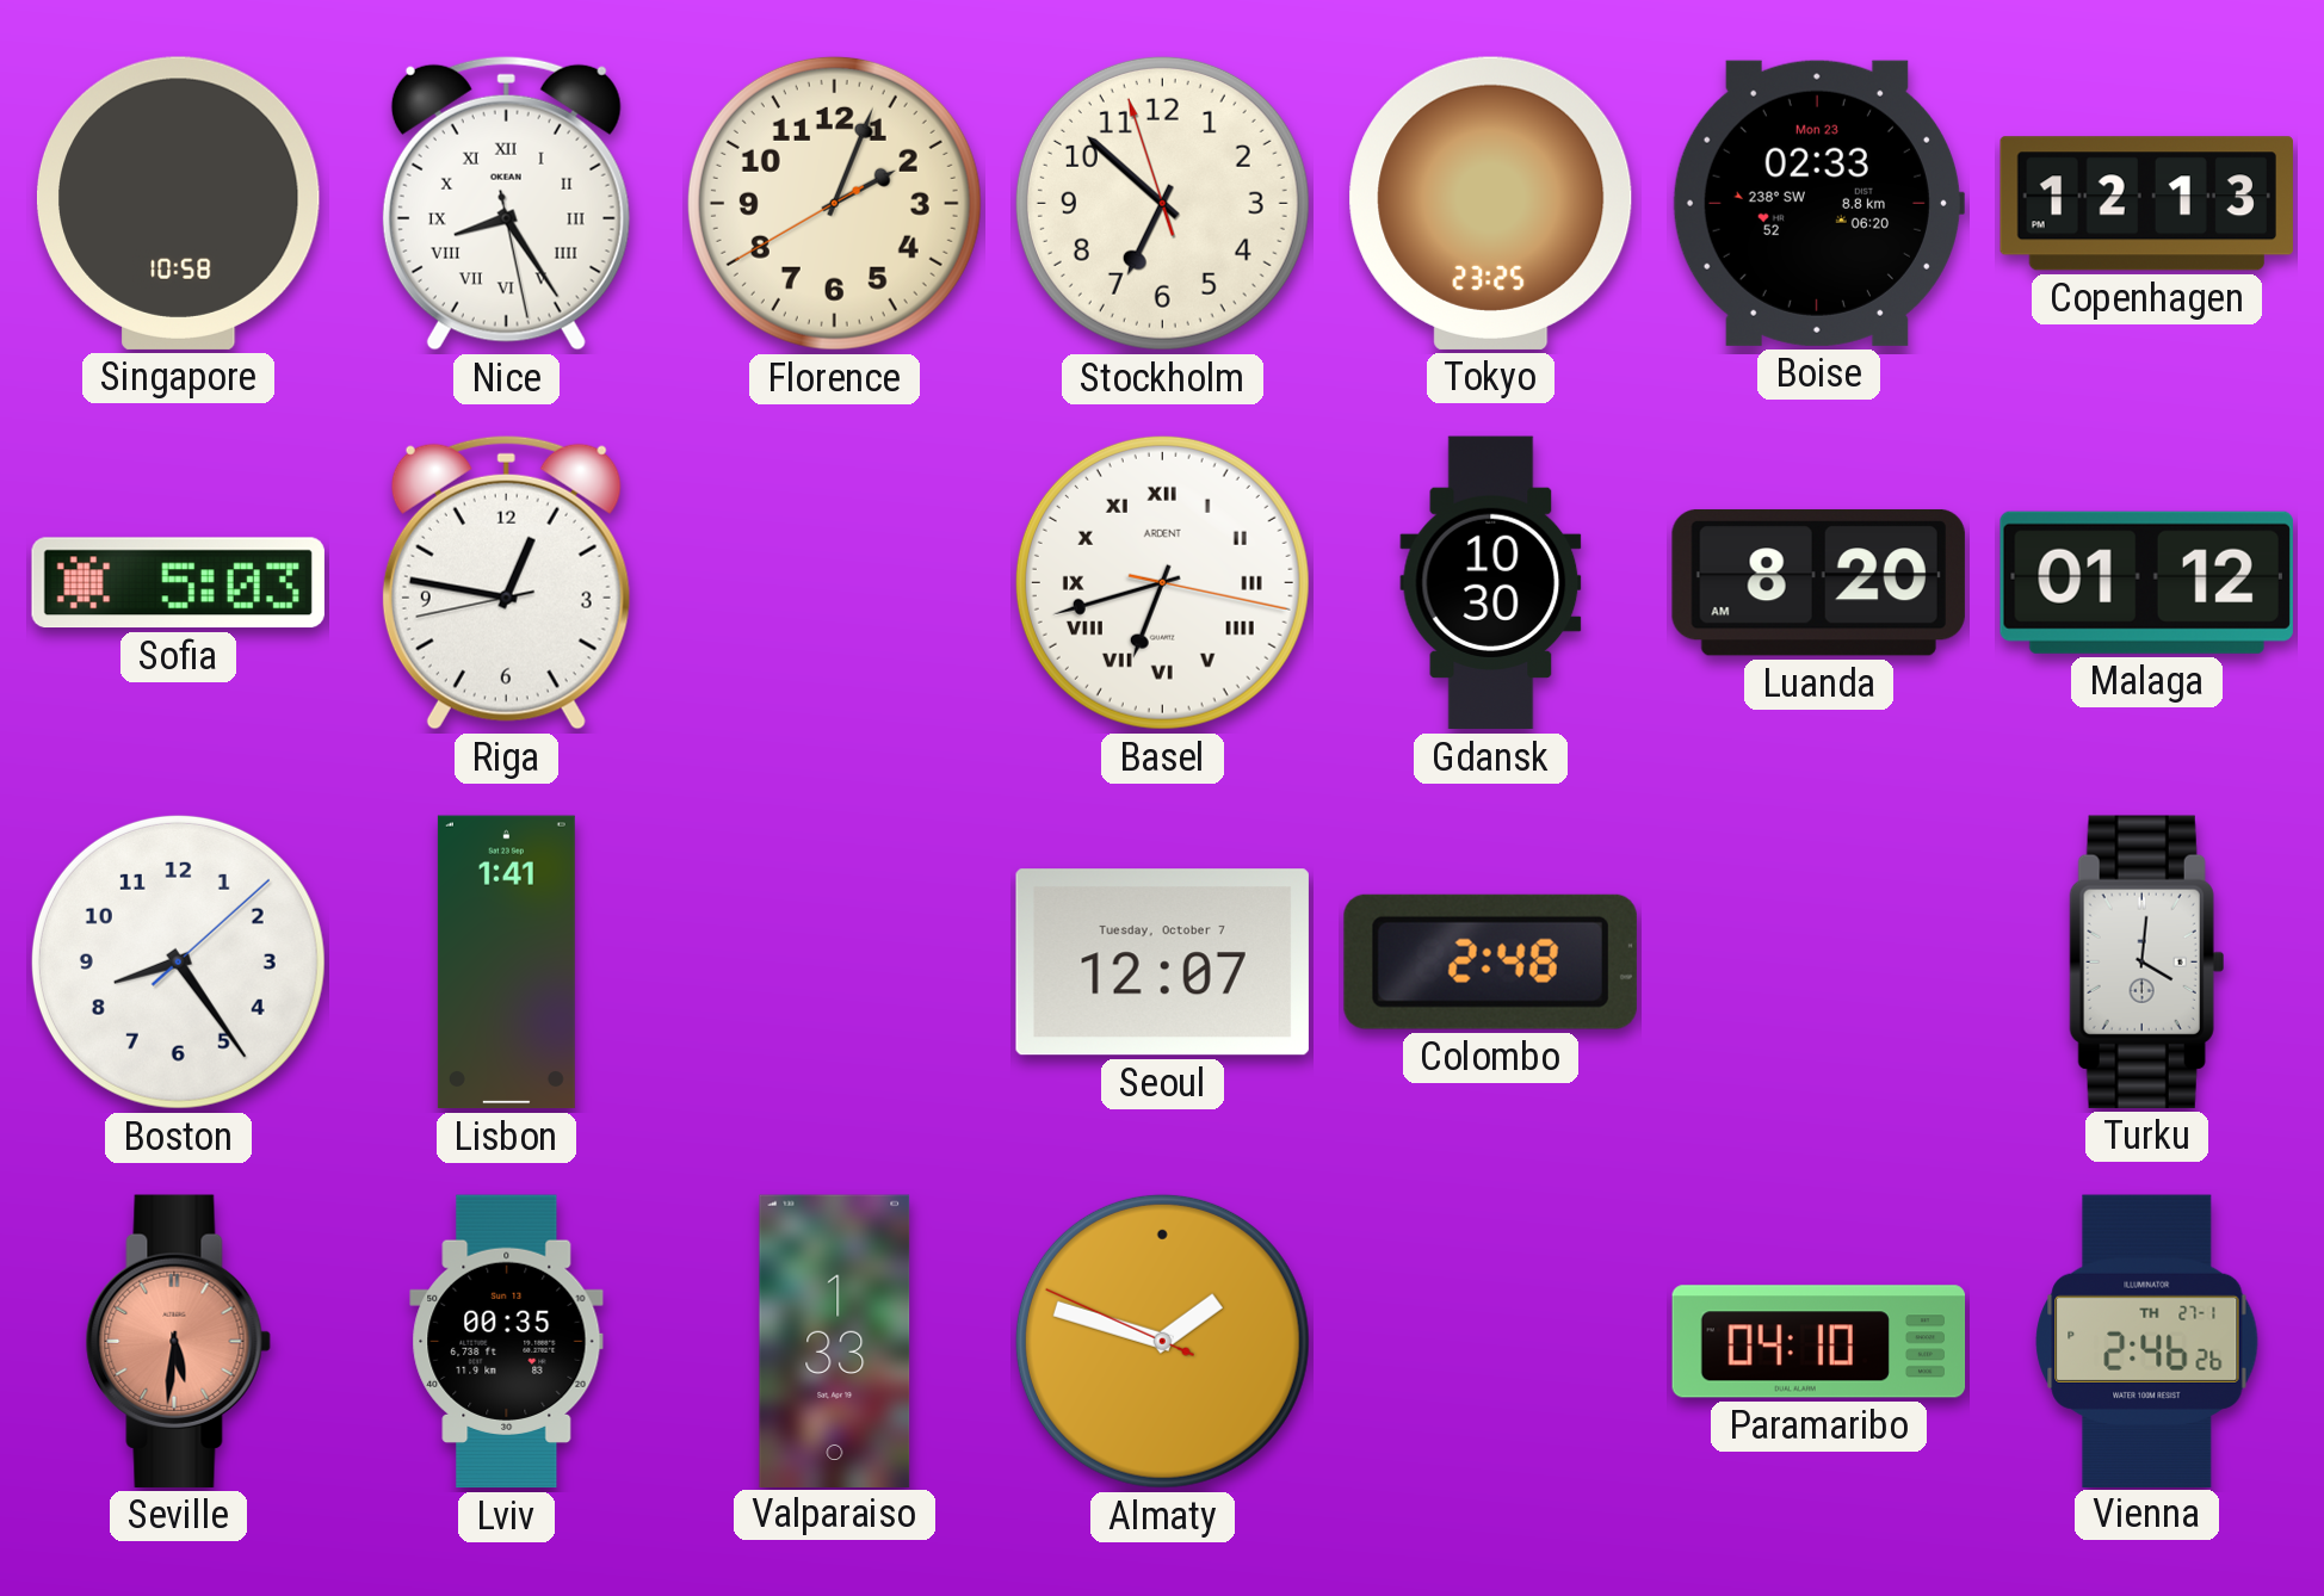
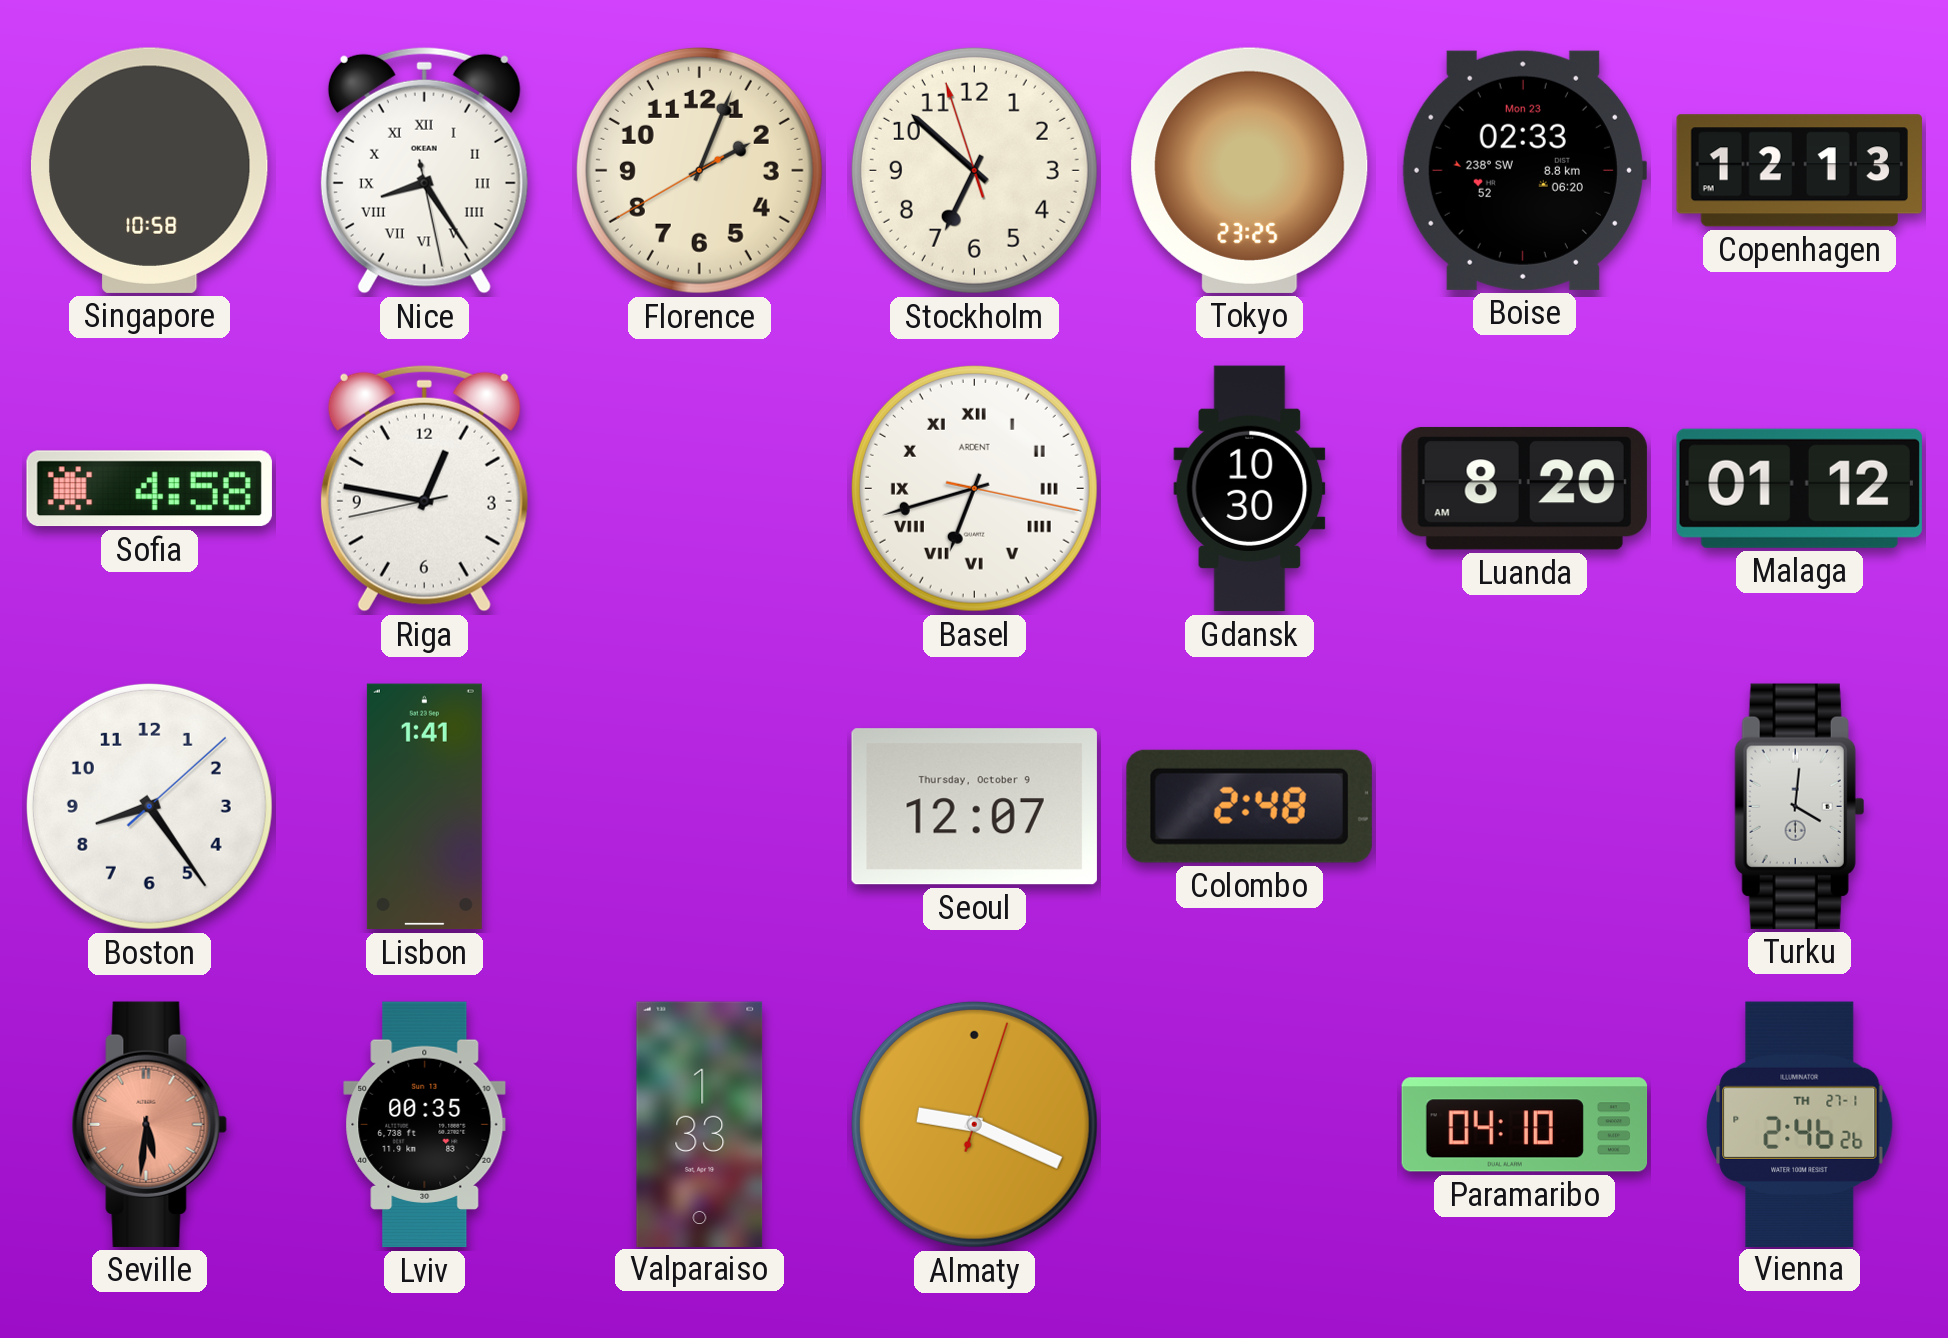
Sofia: 5:03 -> 4:58 (149, 489)
Seoul date: Tuesday, October 7 -> Thursday, October 9 (974, 807)
Almaty: 1:47 -> 9:19 (974, 1124)
